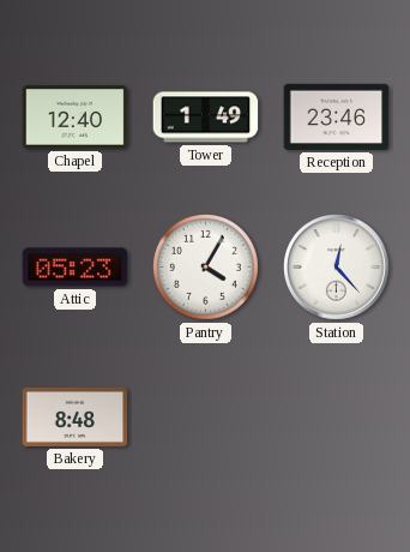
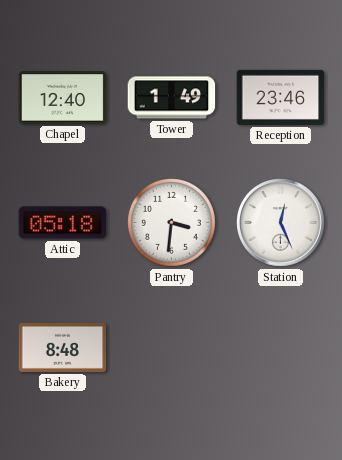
Attic: 05:23 -> 05:18 (63, 223)
Pantry: 4:05 -> 3:31 (172, 223)
Station: 12:23 -> 12:26 (281, 223)
